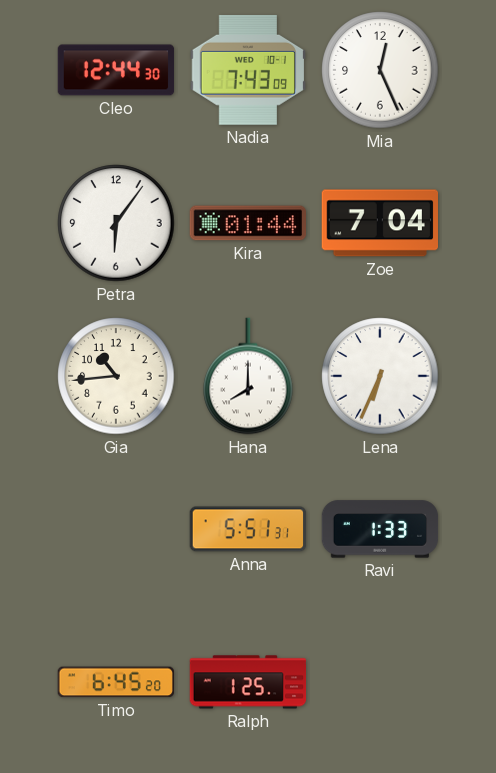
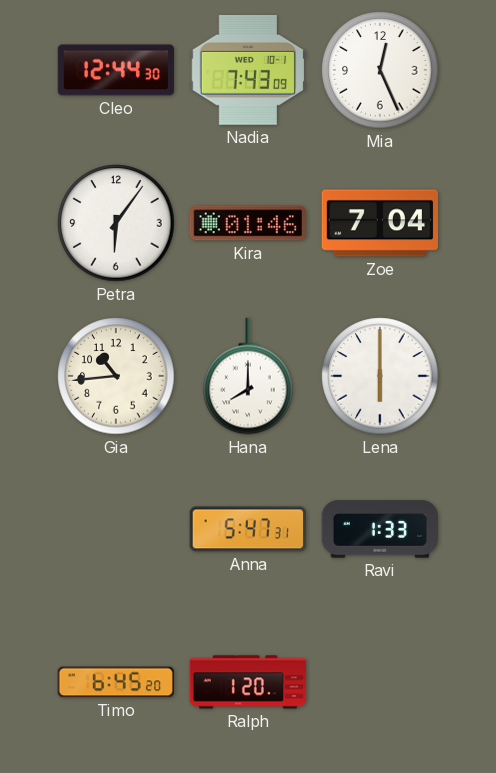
Kira: 01:44 -> 01:46 (247, 223)
Lena: 6:34 -> 6:00 (380, 376)
Anna: 5:51 -> 5:47 (248, 529)
Ralph: 1:25 -> 1:20 (248, 682)
